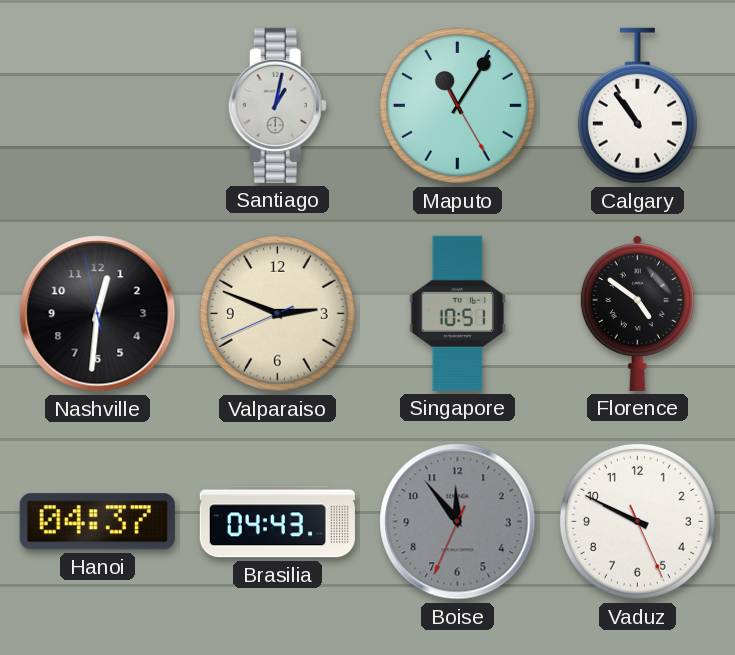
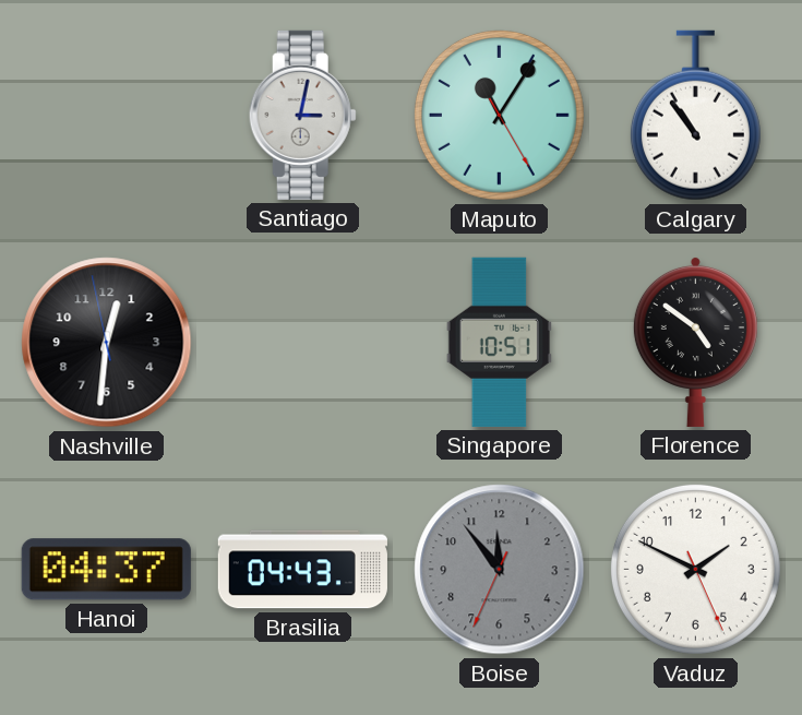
Santiago: 1:02 -> 3:02 (302, 115)
Valparaiso: 2:48 -> none (277, 313)
Vaduz: 9:49 -> 1:49 (695, 569)
